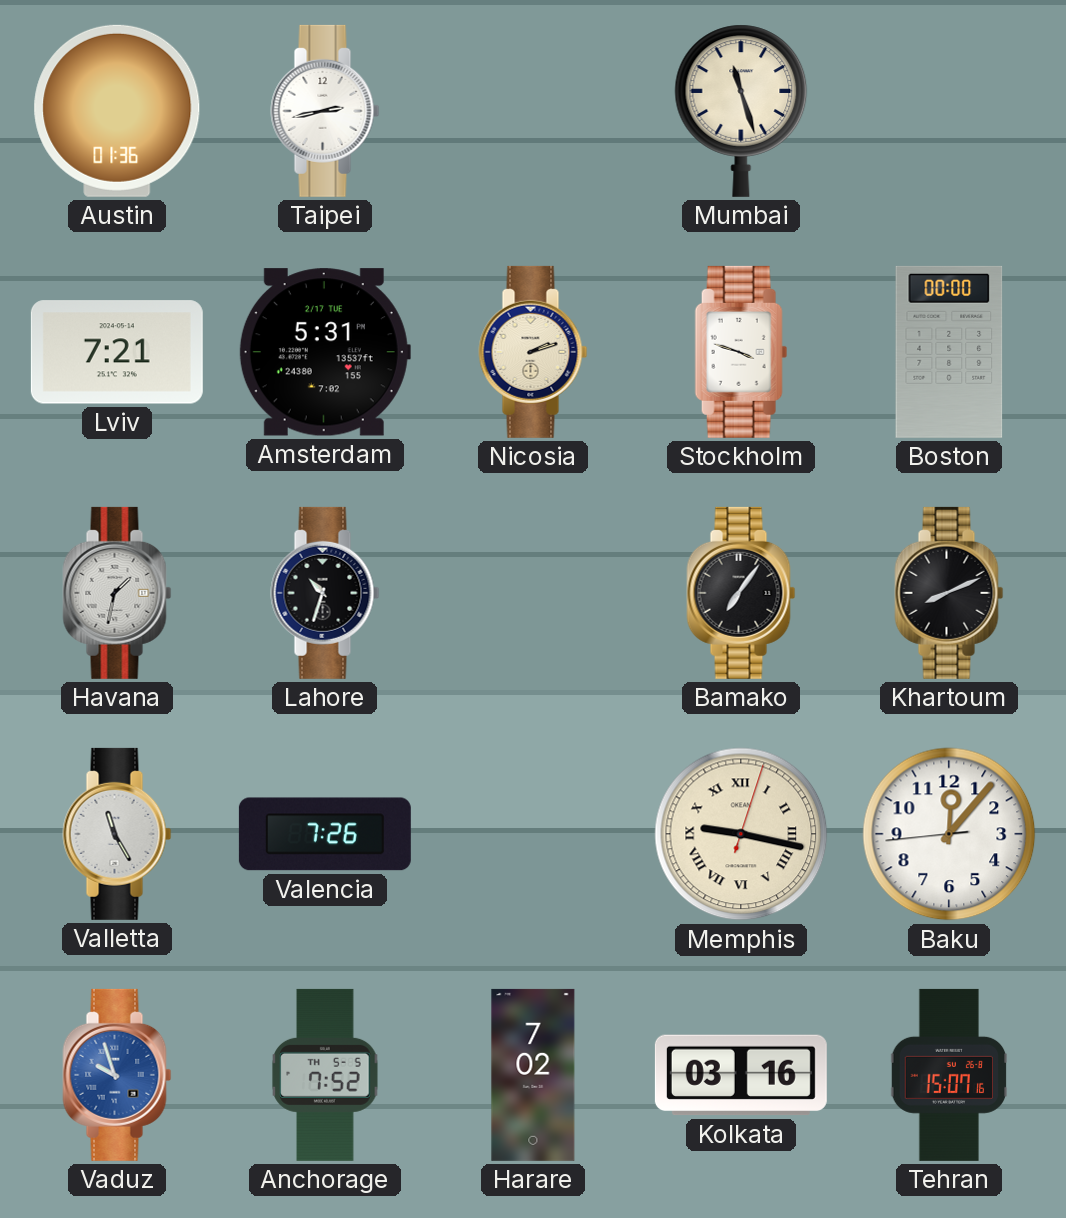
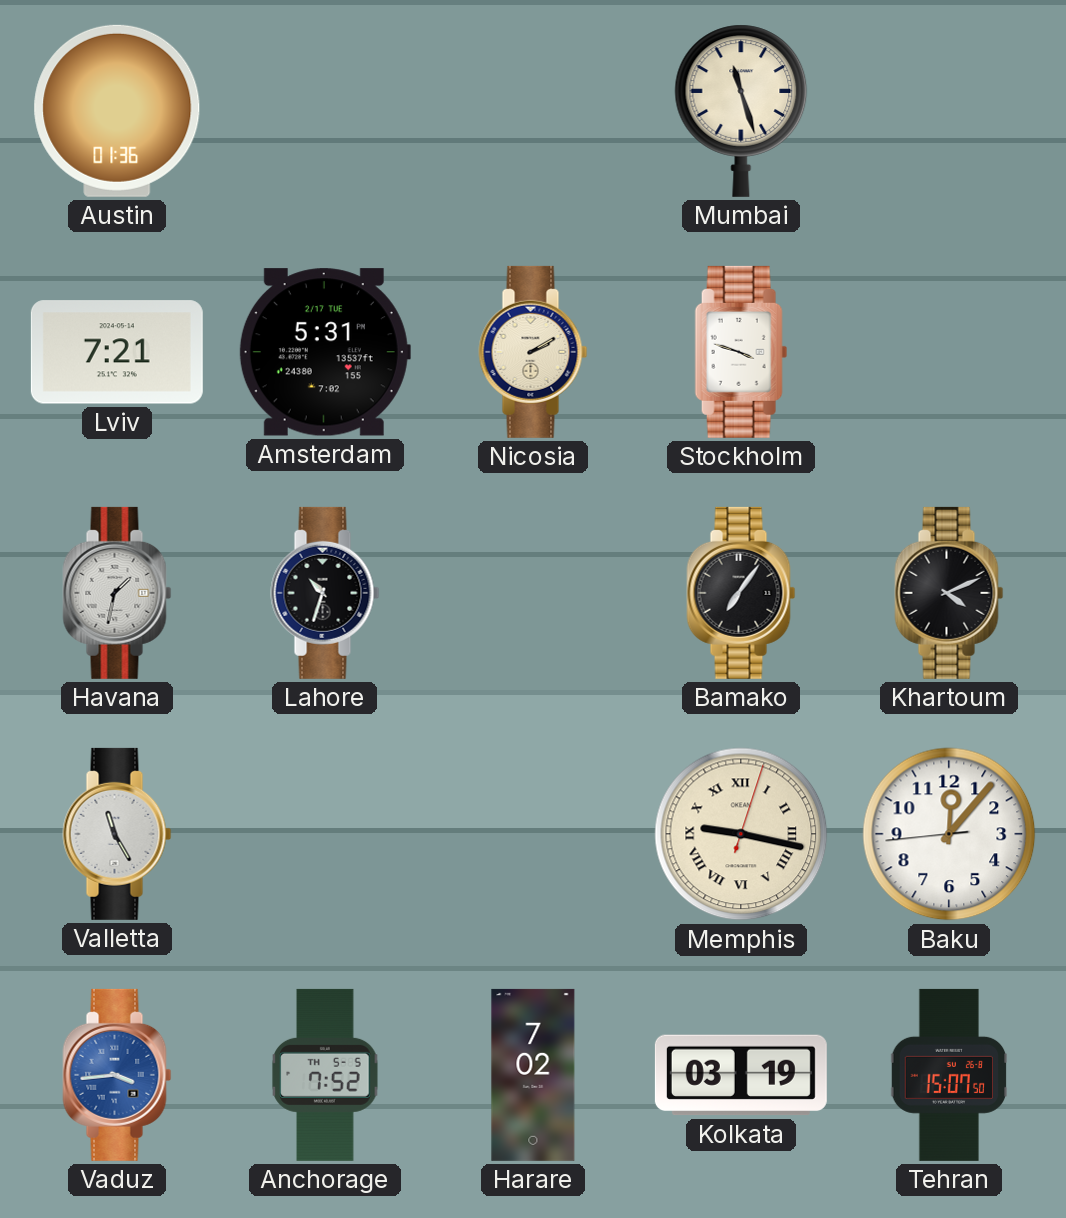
Taipei: 2:43 -> none (325, 111)
Nicosia: 2:12 -> 2:10 (533, 352)
Boston: 00:00 -> none (949, 352)
Khartoum: 8:11 -> 4:11 (949, 593)
Valencia: 7:26 -> none (325, 834)
Vaduz: 9:57 -> 3:44 (117, 1075)
Kolkata: 03:16 -> 03:19 (741, 1075)
Tehran: 15:07:16 -> 15:07:50 (949, 1075)
